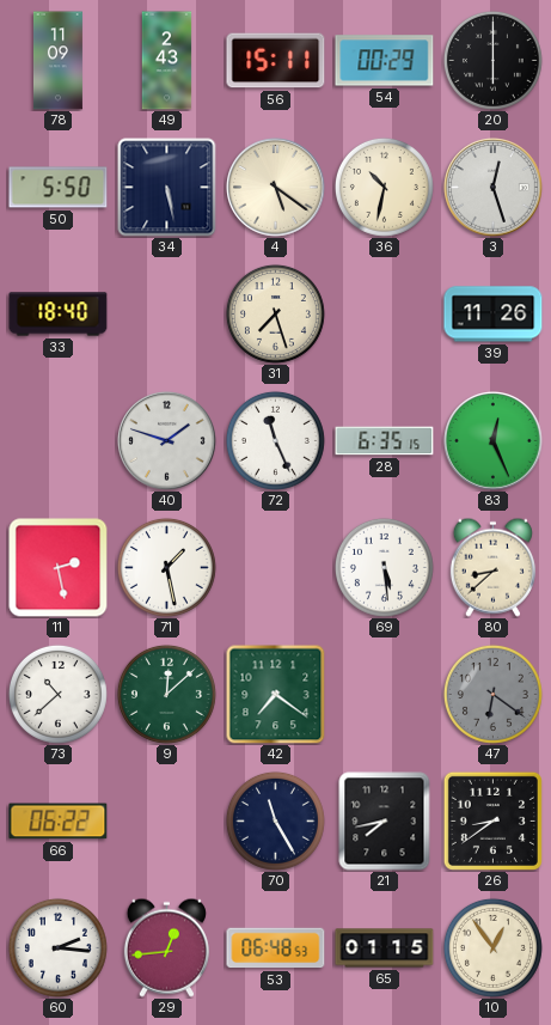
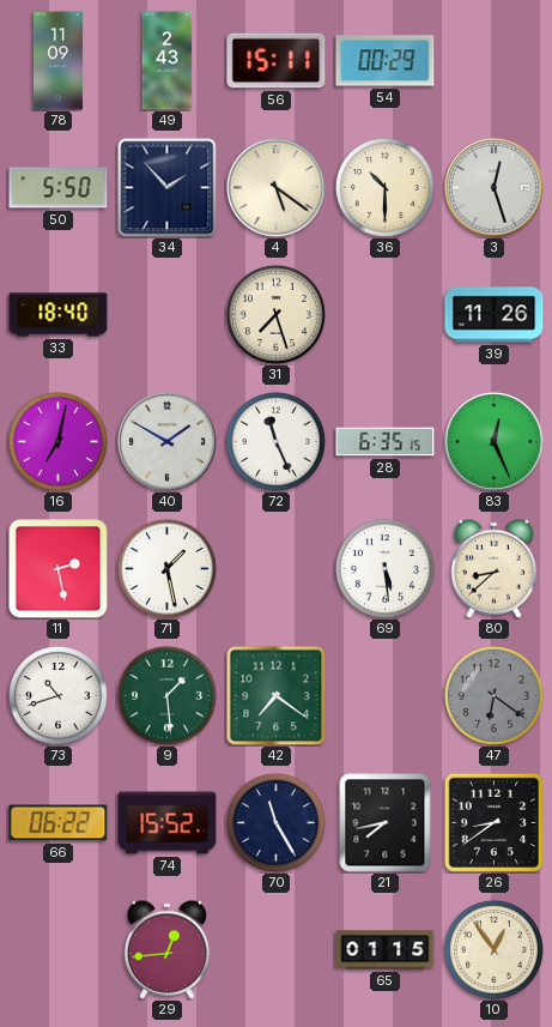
20: 6:00 -> none (492, 60)
34: 5:28 -> 1:53 (168, 188)
36: 10:32 -> 10:30 (384, 187)
16: none -> 7:02 (57, 441)
40: 1:48 -> 1:50 (168, 442)
73: 10:38 -> 10:42 (57, 695)
9: 12:08 -> 1:29 (166, 695)
74: none -> 15:52 (168, 823)
60: 2:16 -> none (57, 947)
53: 06:48 -> none (276, 948)
